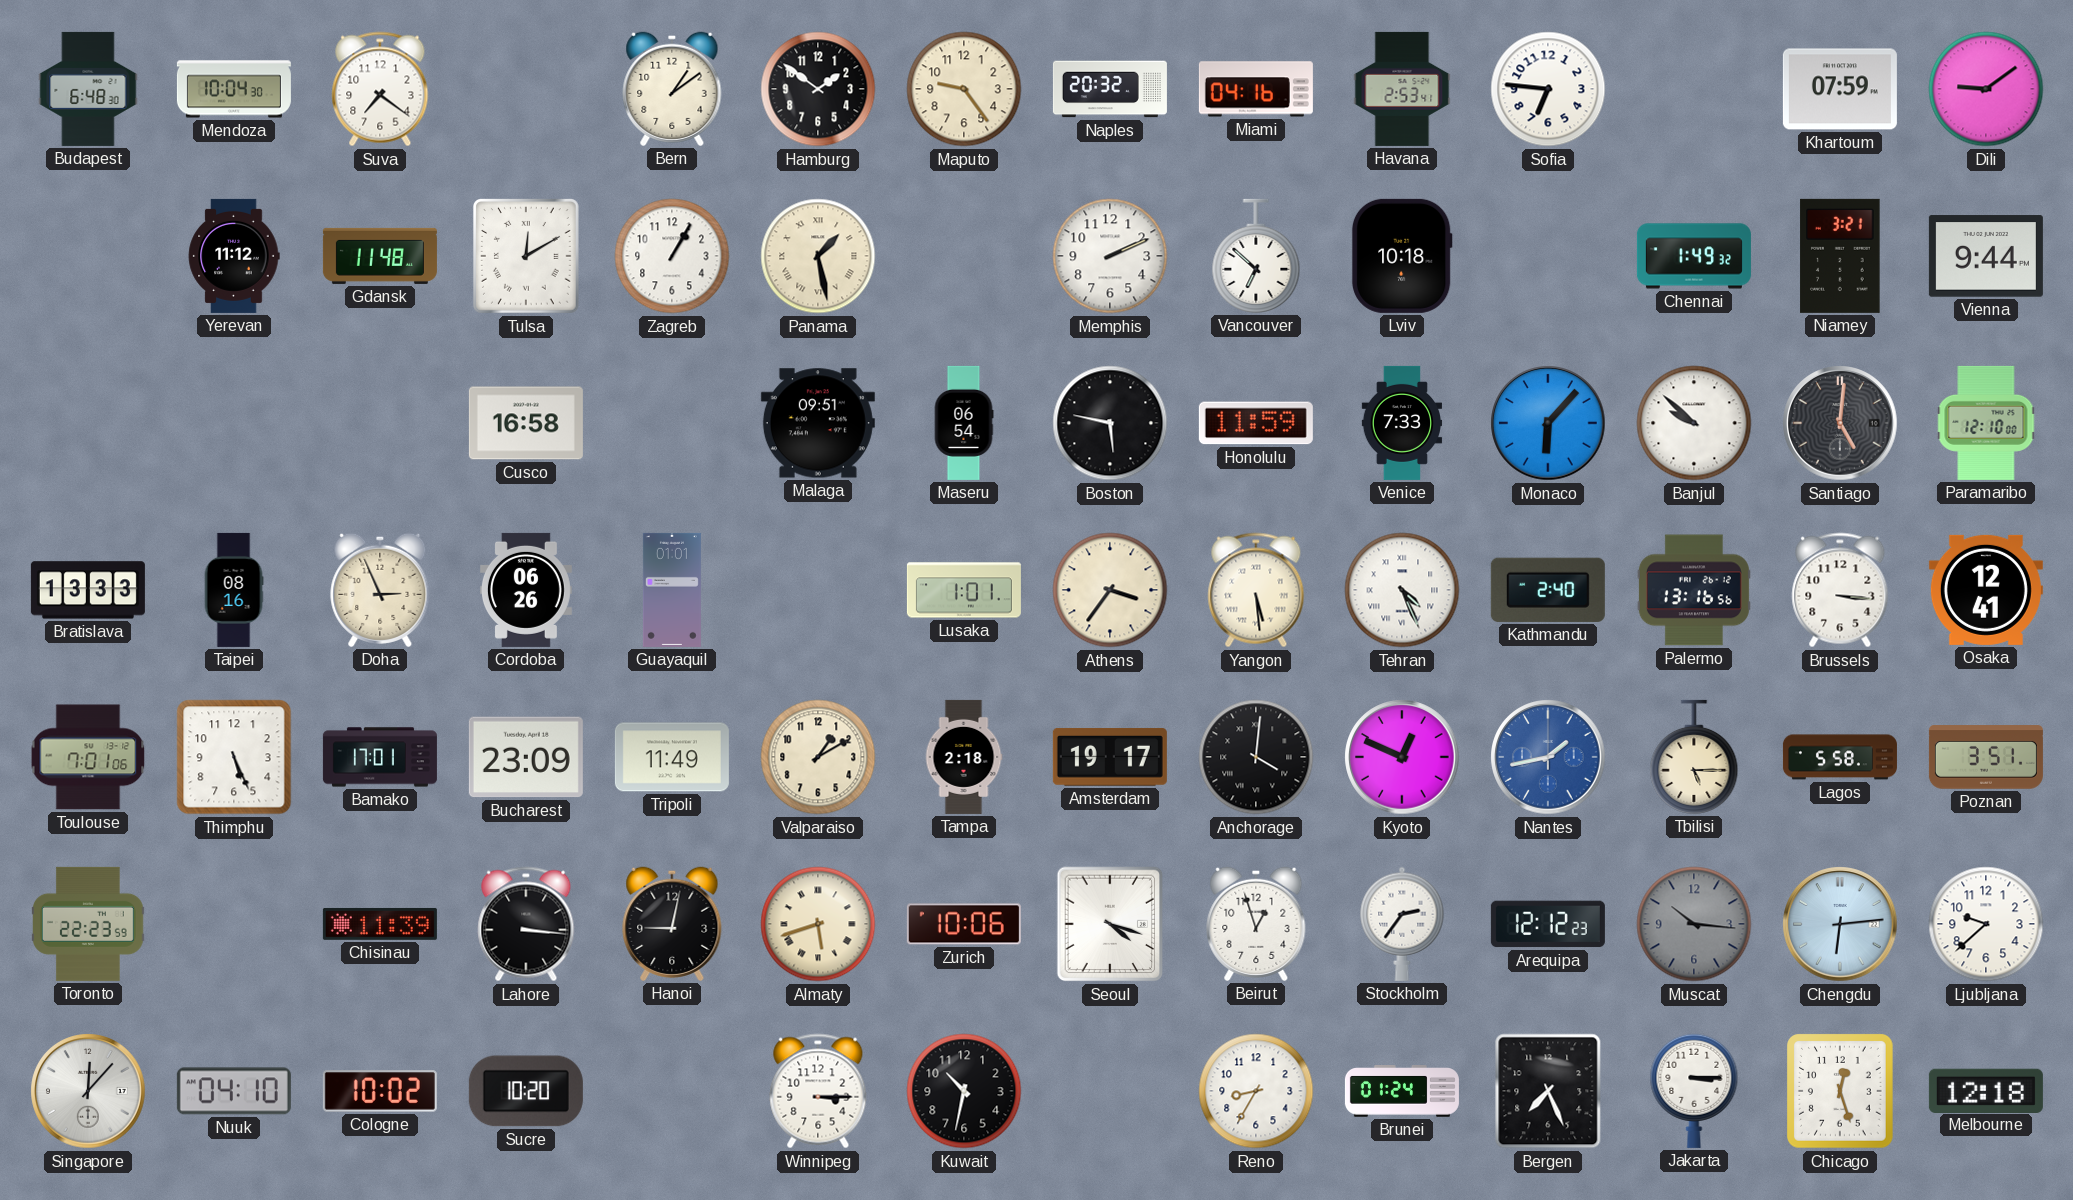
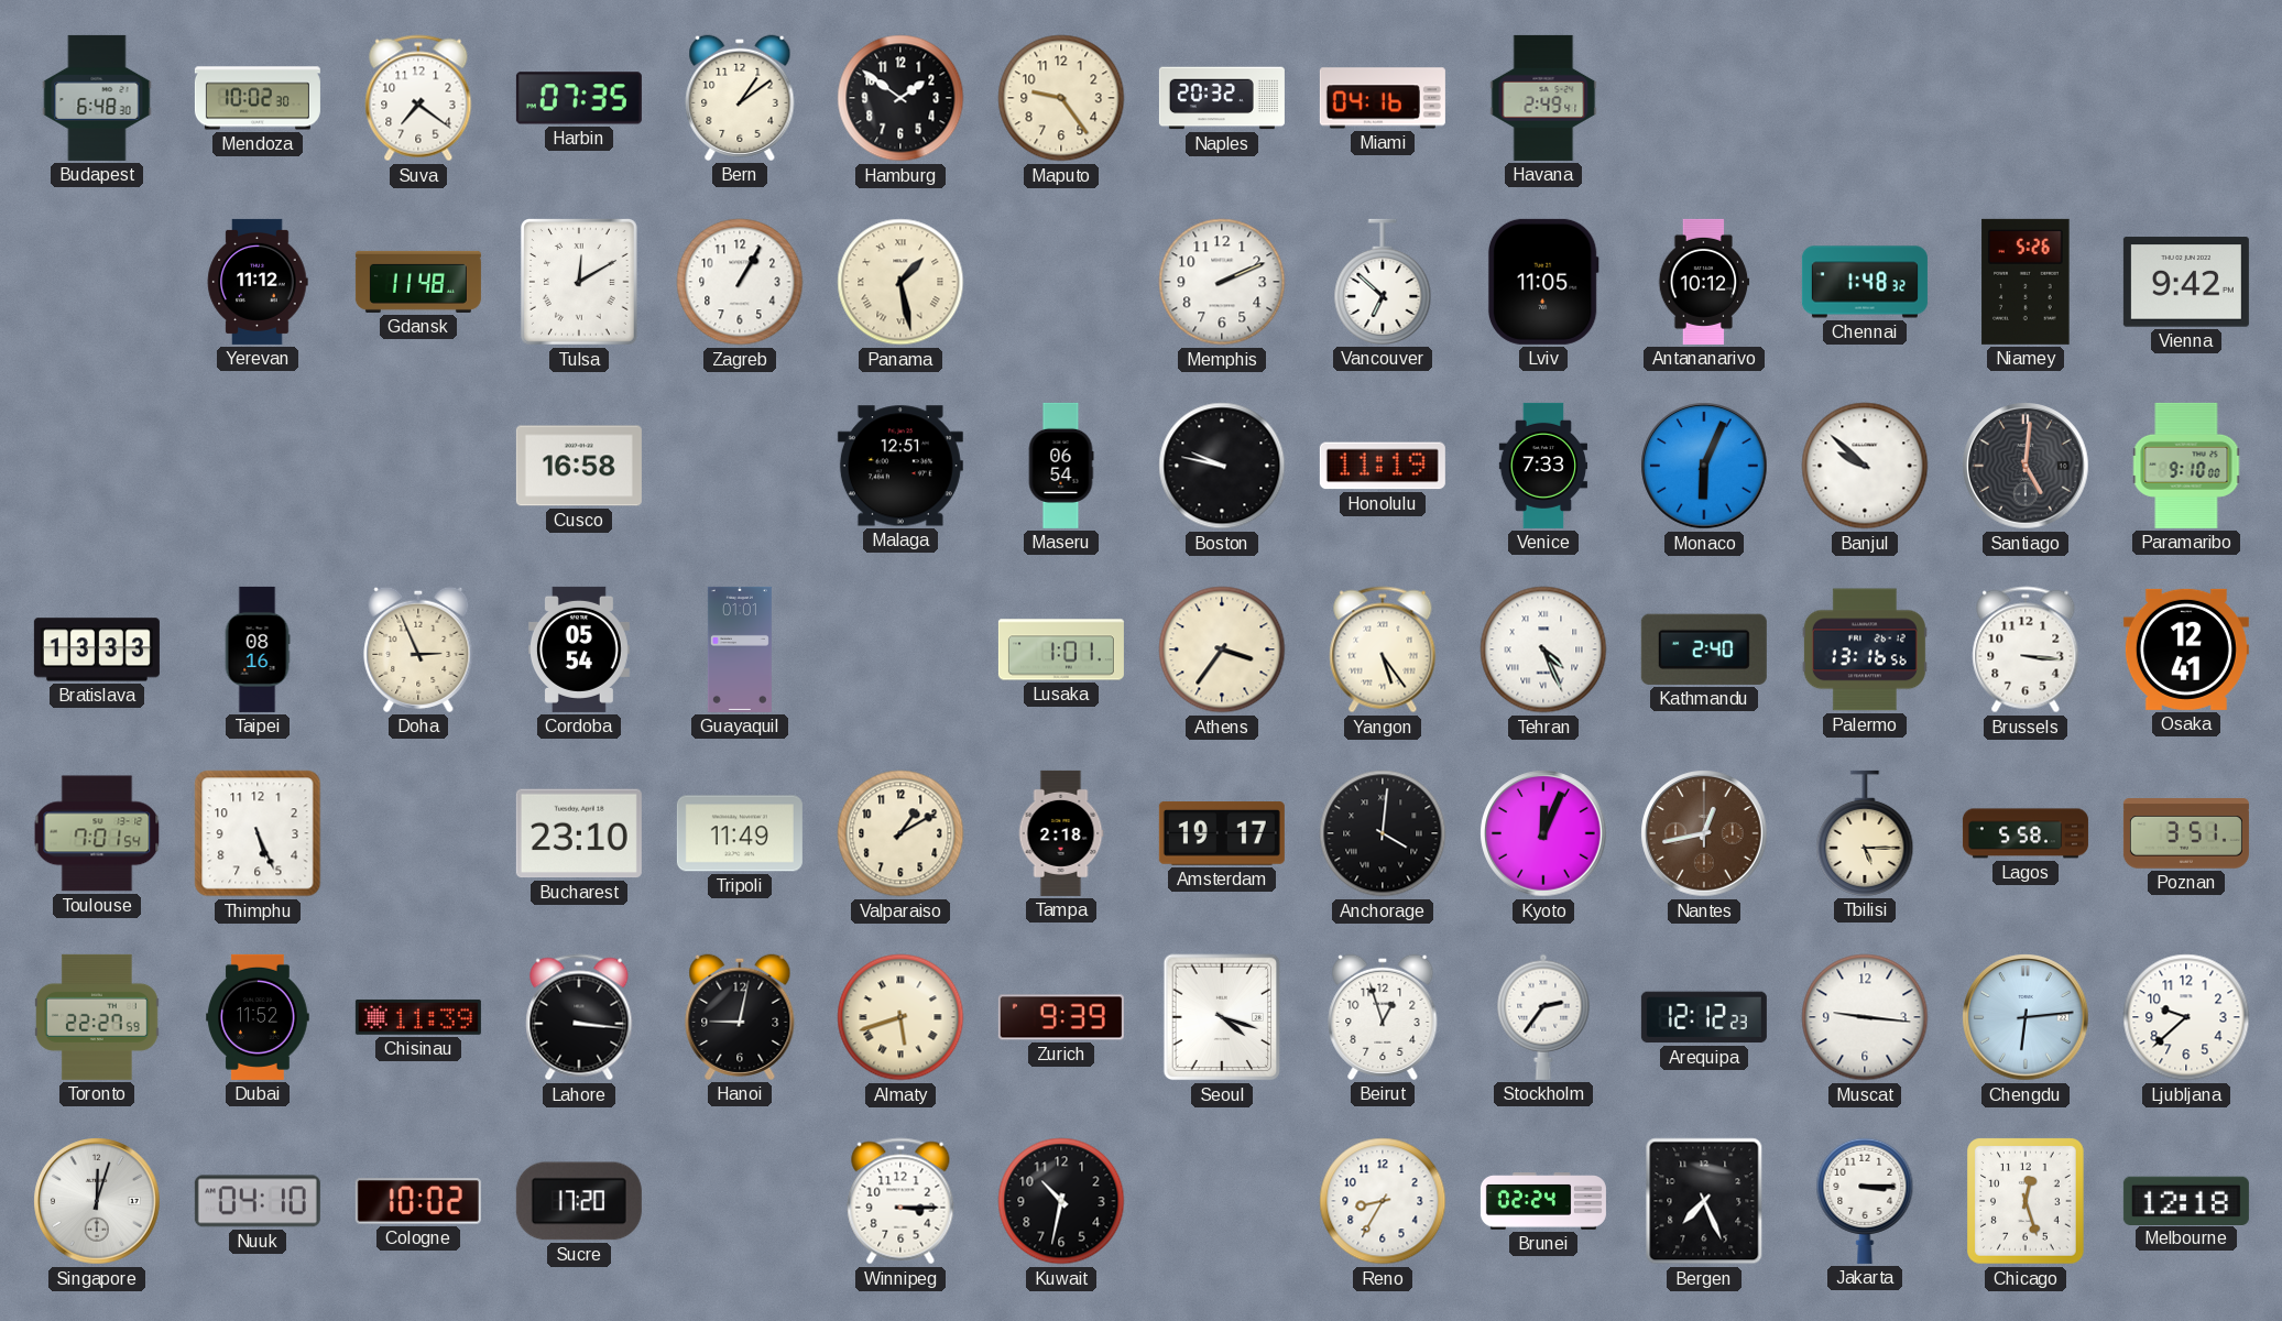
Mendoza: 10:04 -> 10:02 (258, 98)
Harbin: none -> 07:35 (579, 98)
Havana: 2:53 -> 2:49 (1543, 98)
Sofia: 6:46 -> none (1548, 89)
Khartoum: 07:59 -> none (1840, 89)
Dili: 9:09 -> none (1986, 89)
Lviv: 10:18 -> 11:05 (1543, 282)
Antananarivo: none -> 10:12 (1704, 282)
Chennai: 1:49 -> 1:48 (1865, 282)
Niamey: 3:21 -> 5:26 (2026, 282)
Vienna: 9:44 -> 9:42 (2186, 282)
Malaga: 09:51 -> 12:51 (900, 466)
Boston: 5:47 -> 9:47 (1222, 466)
Honolulu: 11:59 -> 11:19 (1383, 466)
Monaco: 6:07 -> 6:04 (1704, 466)
Paramaribo: 12:10 -> 9:10 (2186, 466)
Cordoba: 06:26 -> 05:54 (579, 649)
Yangon: 5:29 -> 5:24 (1383, 649)
Toulouse: 7:01:06 -> 7:01:54 (97, 833)
Bamako: 17:01 -> none (380, 757)
Bucharest: 23:09 -> 23:10 (579, 833)
Kyoto: 12:49 -> 12:04 (1543, 833)
Nantes: 1:43 -> 12:43 (1704, 833)
Nantes dial: blue -> brown (1704, 833)
Toronto: 22:23 -> 22:27 (98, 1017)
Dubai: none -> 11:52 (258, 1017)
Zurich: 10:06 -> 9:39 (1061, 1017)
Muscat: 10:16 -> 9:16 (1865, 1017)
Muscat dial: grey -> white (1865, 1017)
Singapore: 12:07 -> 12:03 (97, 1201)
Sucre: 10:20 -> 17:20 (579, 1201)
Brunei: 01:24 -> 02:24 (1543, 1202)
